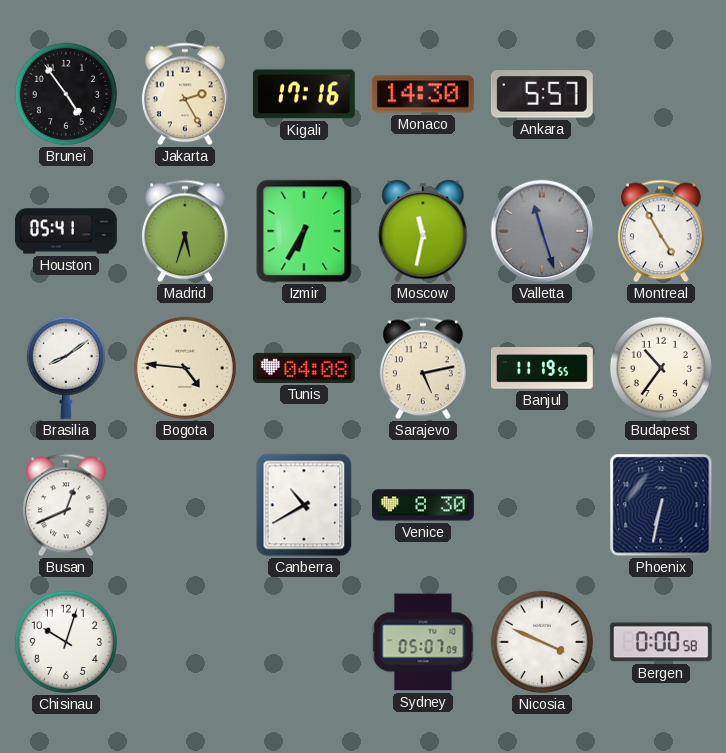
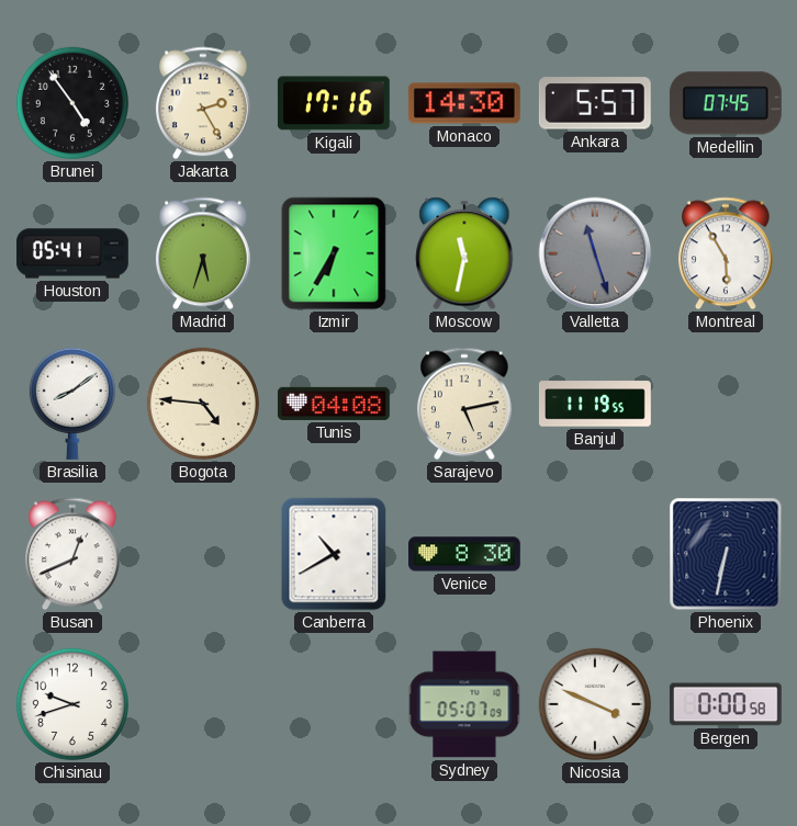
Medellin: none -> 07:45 (726, 103)
Montreal: 4:55 -> 5:55 (726, 253)
Budapest: 10:36 -> none (661, 368)
Chisinau: 10:03 -> 9:42 (72, 704)
